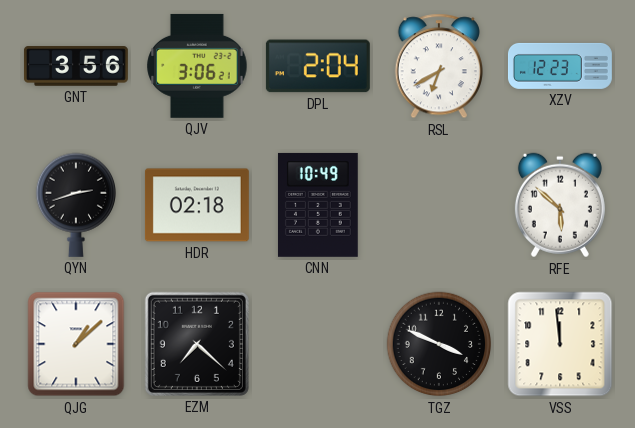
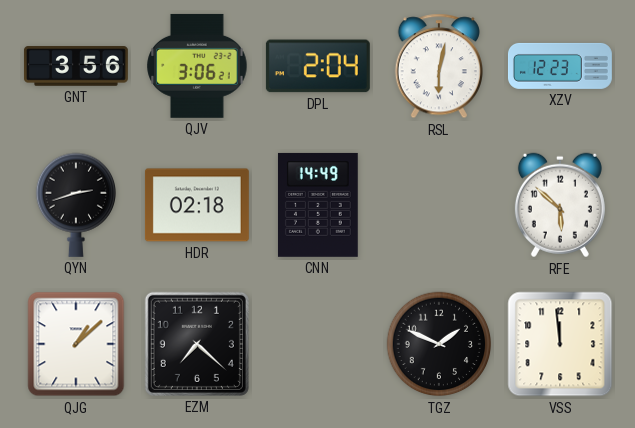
RSL: 6:40 -> 6:02 (439, 66)
CNN: 10:49 -> 14:49 (318, 205)
TGZ: 3:49 -> 1:49 (439, 344)
